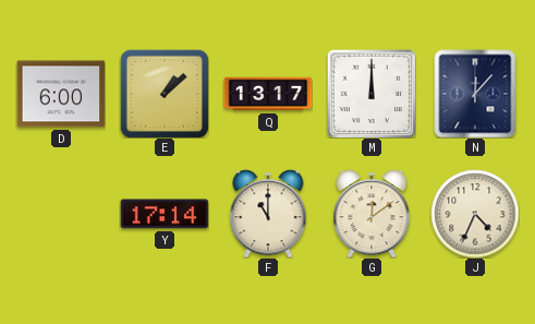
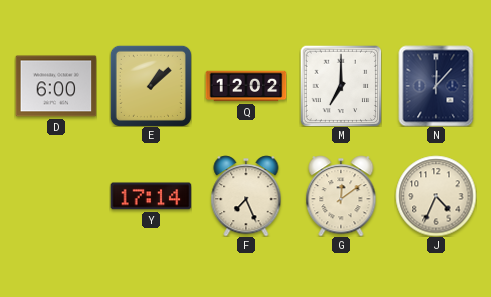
Q: 13:17 -> 12:02 (246, 86)
M: 12:00 -> 7:00 (341, 86)
F: 11:00 -> 7:26 (246, 196)
